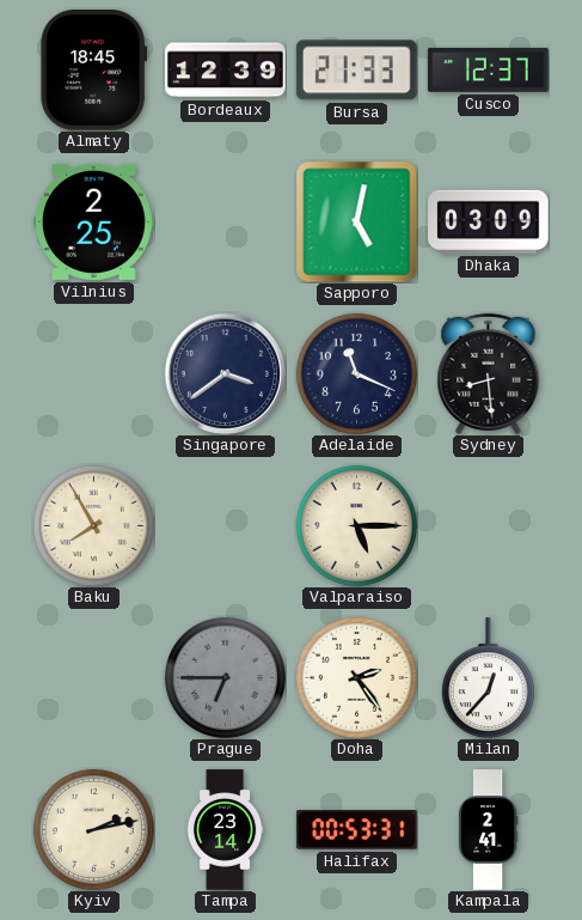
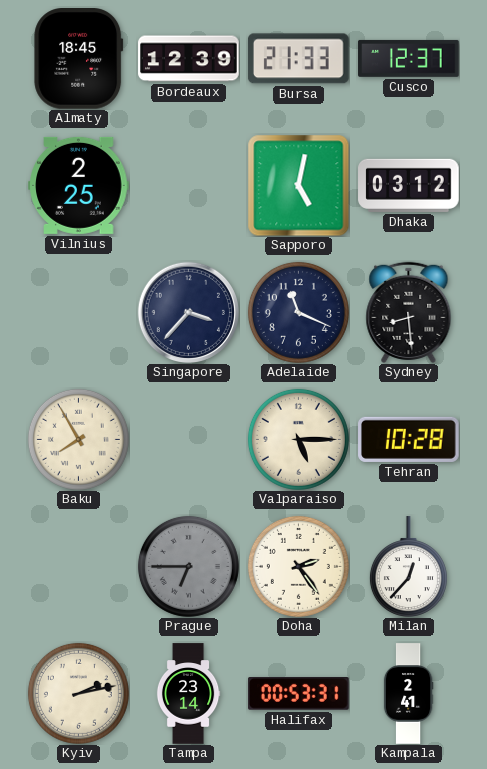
Dhaka: 03:09 -> 03:12 (409, 185)
Singapore: 3:39 -> 3:37 (188, 312)
Tehran: none -> 10:28 (409, 439)
